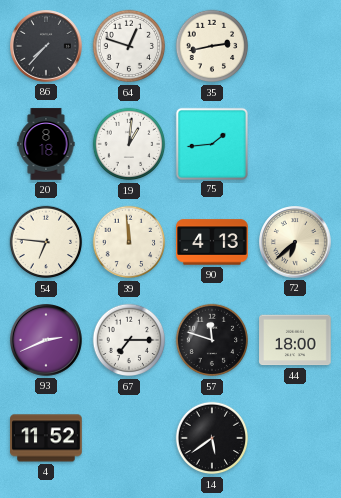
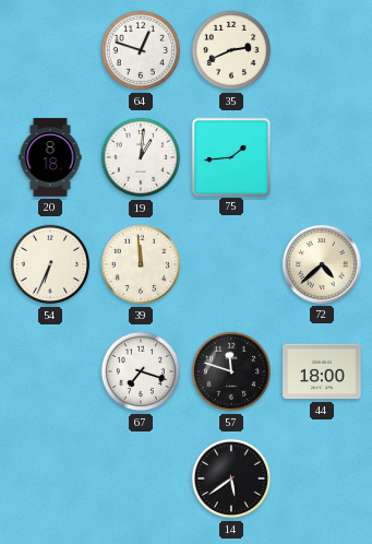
86: 7:37 -> none (47, 47)
35: 2:43 -> 2:41 (231, 50)
54: 6:46 -> 6:34 (50, 264)
90: 4:13 -> none (212, 242)
72: 6:38 -> 4:38 (323, 265)
93: 2:41 -> none (47, 341)
67: 7:15 -> 7:18 (141, 371)
4: 11:52 -> none (46, 438)
